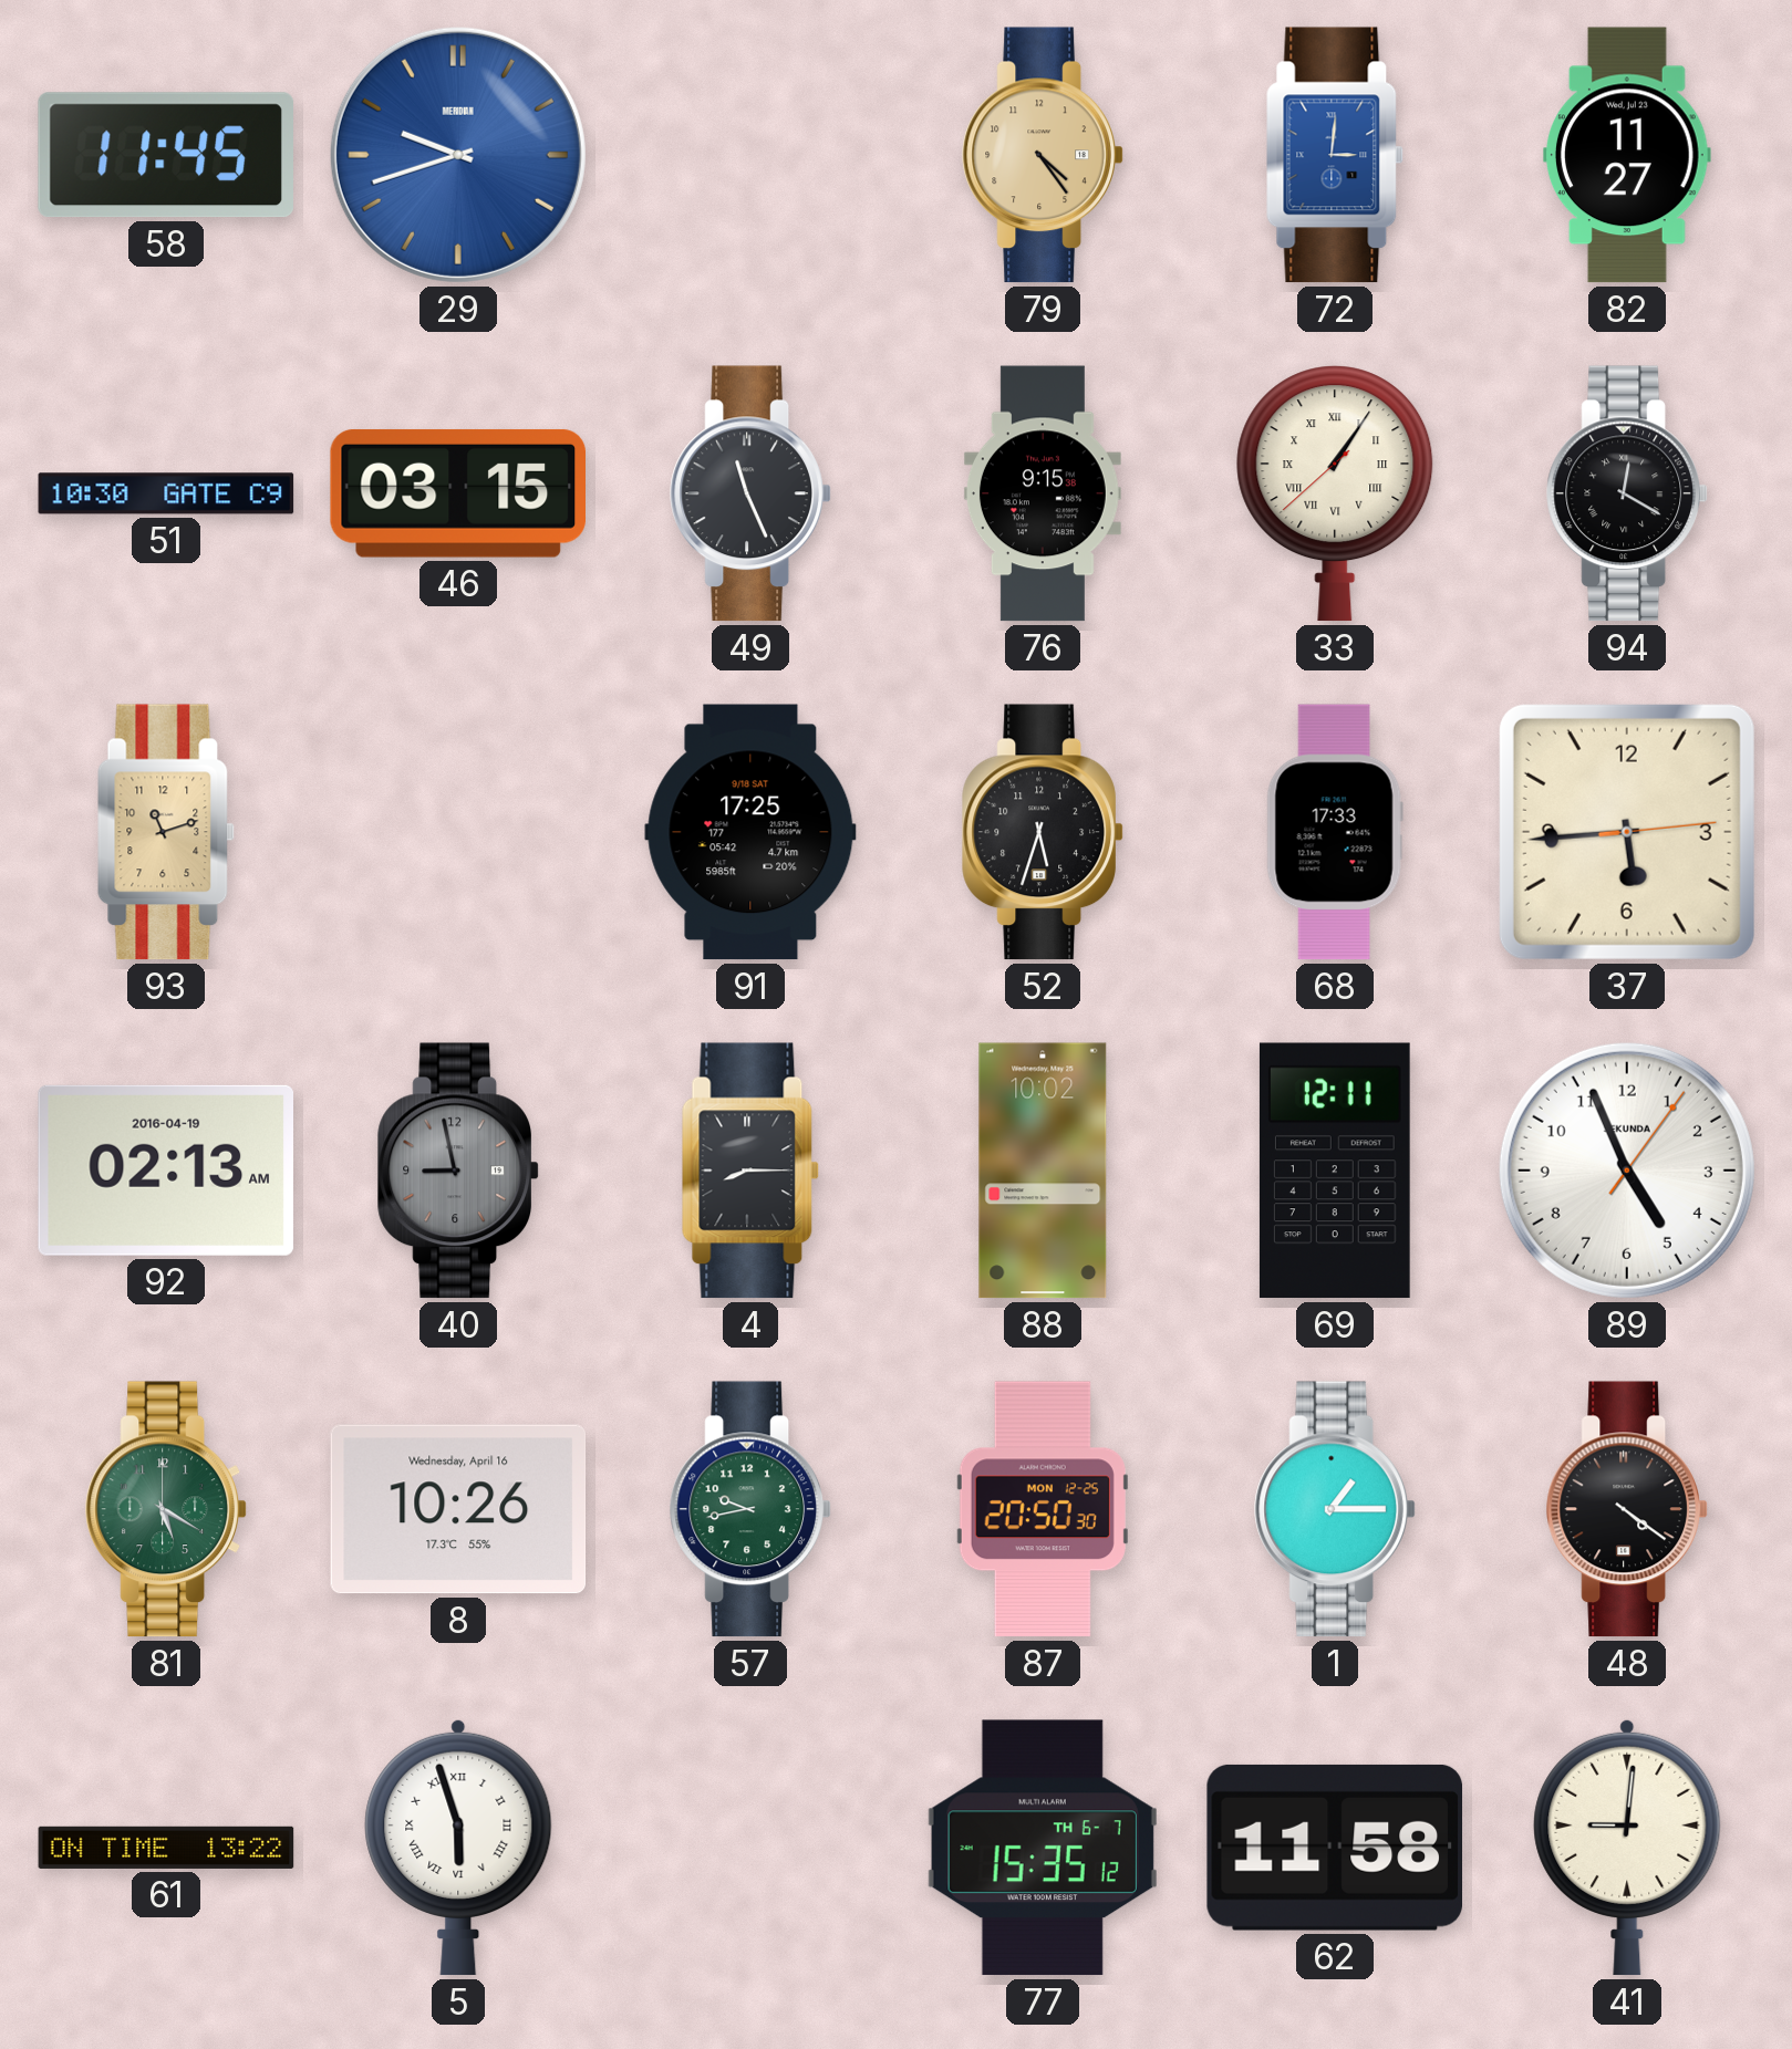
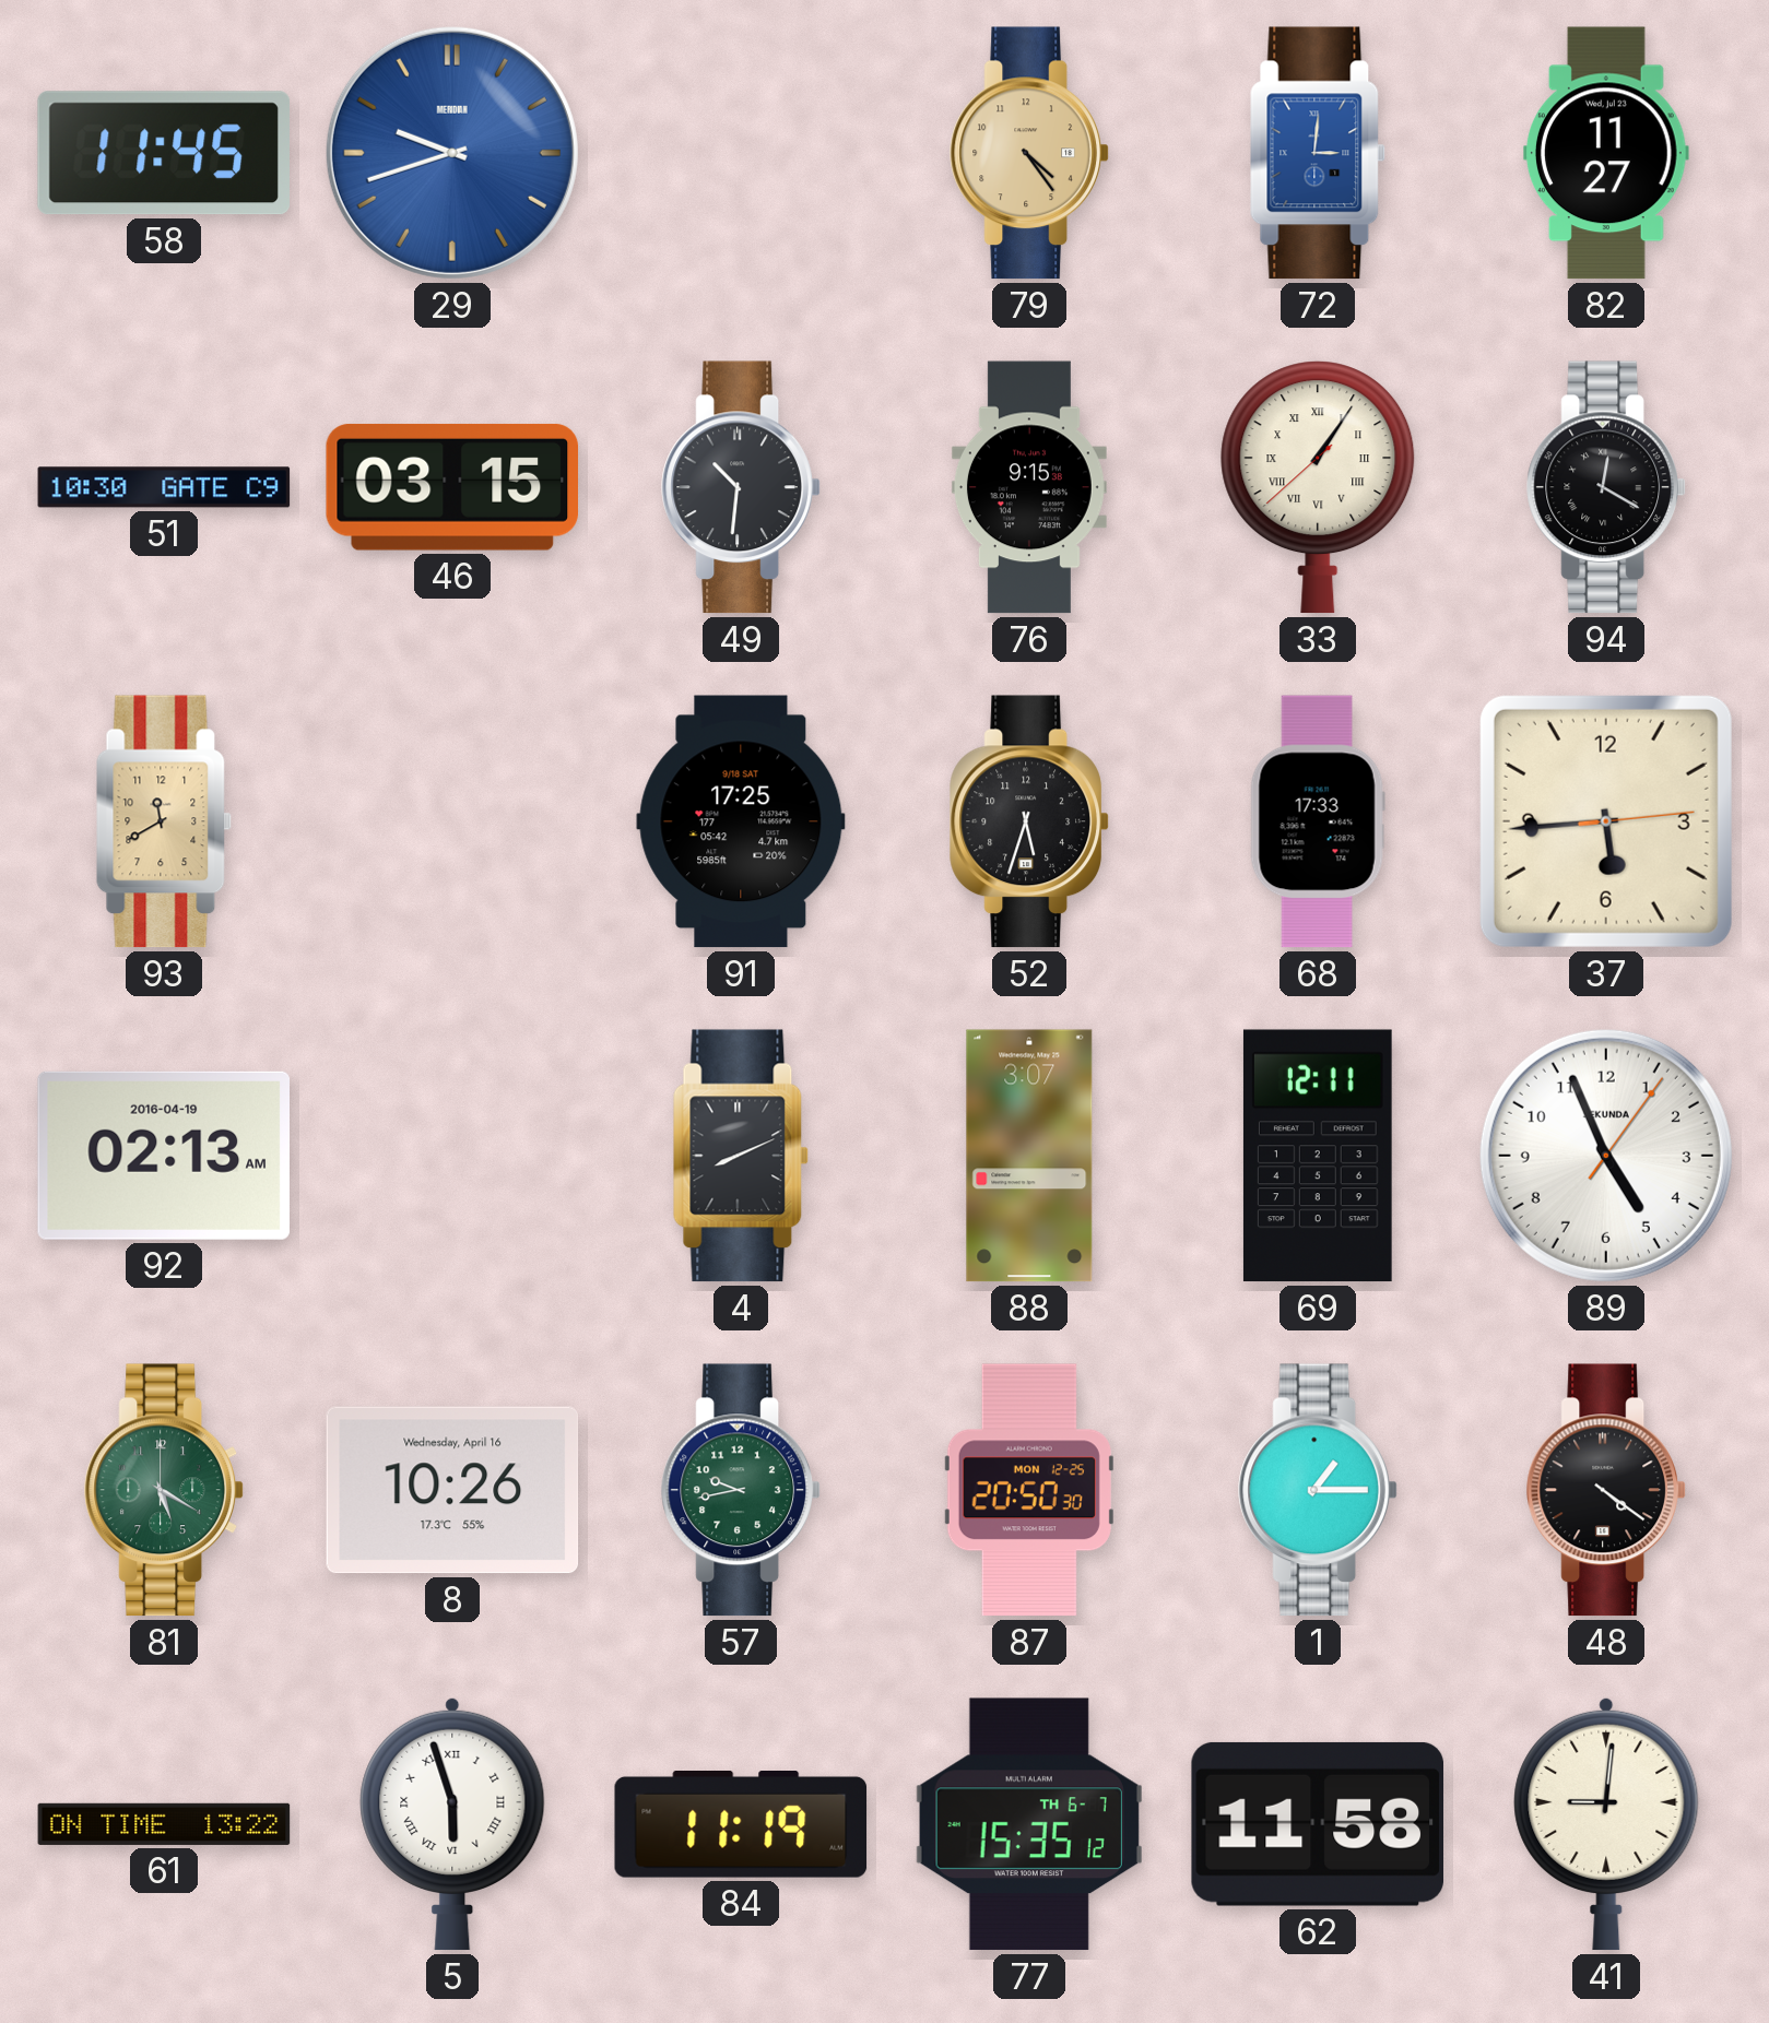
49: 11:26 -> 10:31 (741, 487)
93: 11:12 -> 11:40 (164, 821)
40: 8:58 -> none (458, 1171)
4: 8:15 -> 8:11 (741, 1156)
88: 10:02 -> 3:07 (1029, 1156)
84: none -> 11:19 (741, 1825)
